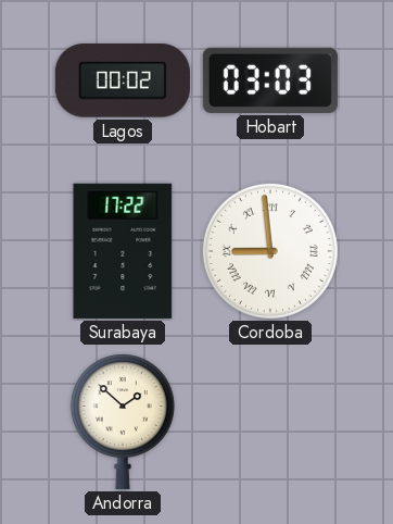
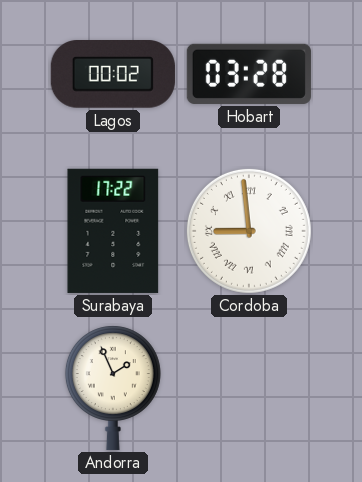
Hobart: 03:03 -> 03:28 (249, 74)
Andorra: 1:52 -> 1:56 (113, 388)
